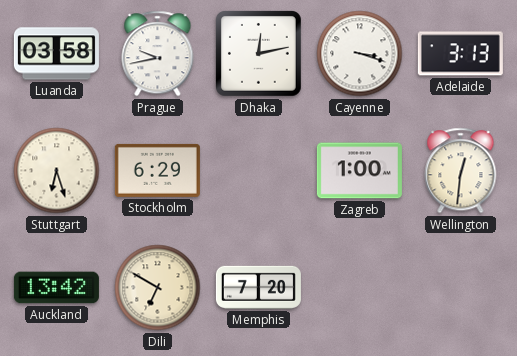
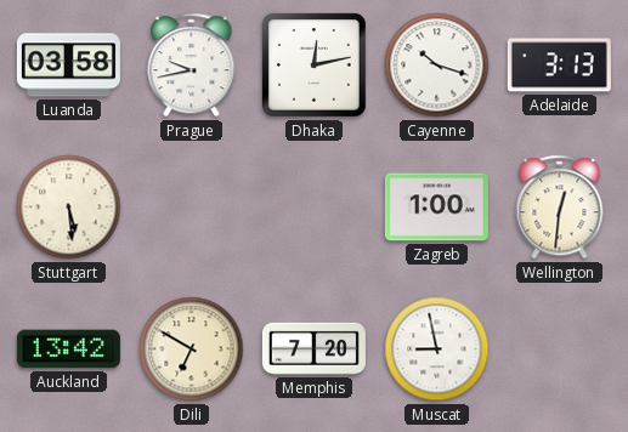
Cayenne: 3:18 -> 10:18 (437, 66)
Stuttgart: 6:27 -> 5:29 (69, 208)
Stockholm: 6:29 -> none (157, 170)
Muscat: none -> 8:58 (437, 349)
